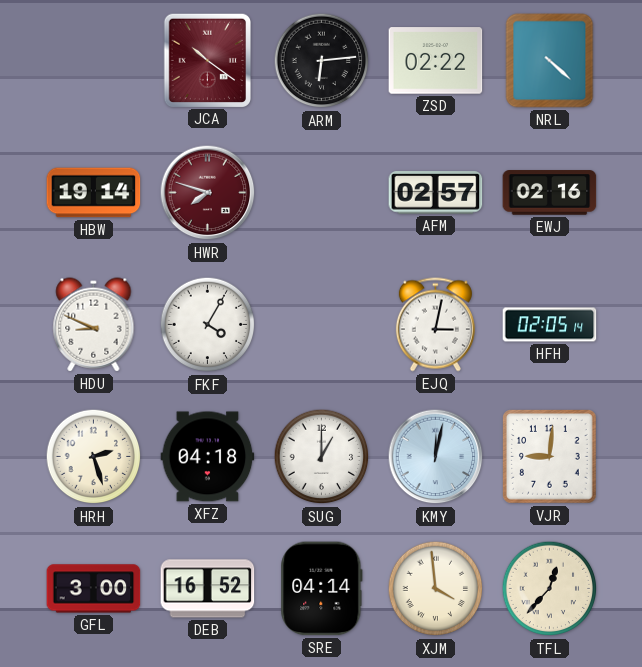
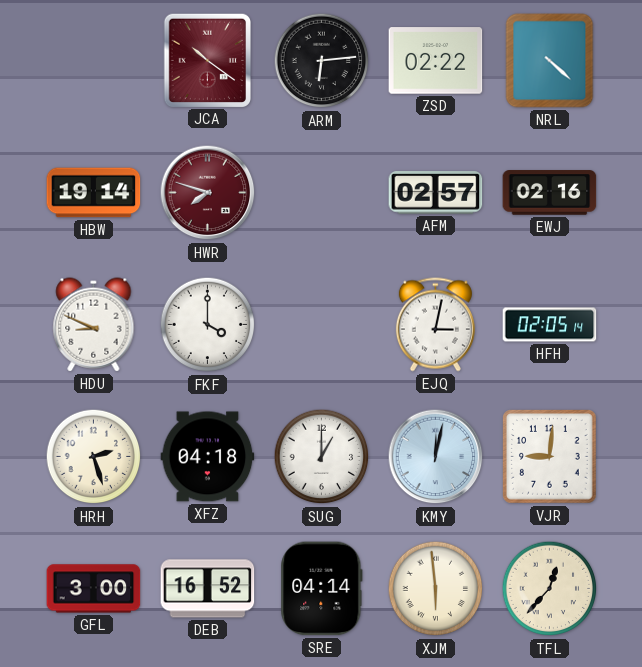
FKF: 4:05 -> 4:00 (208, 325)
XJM: 3:59 -> 5:59 (436, 589)
